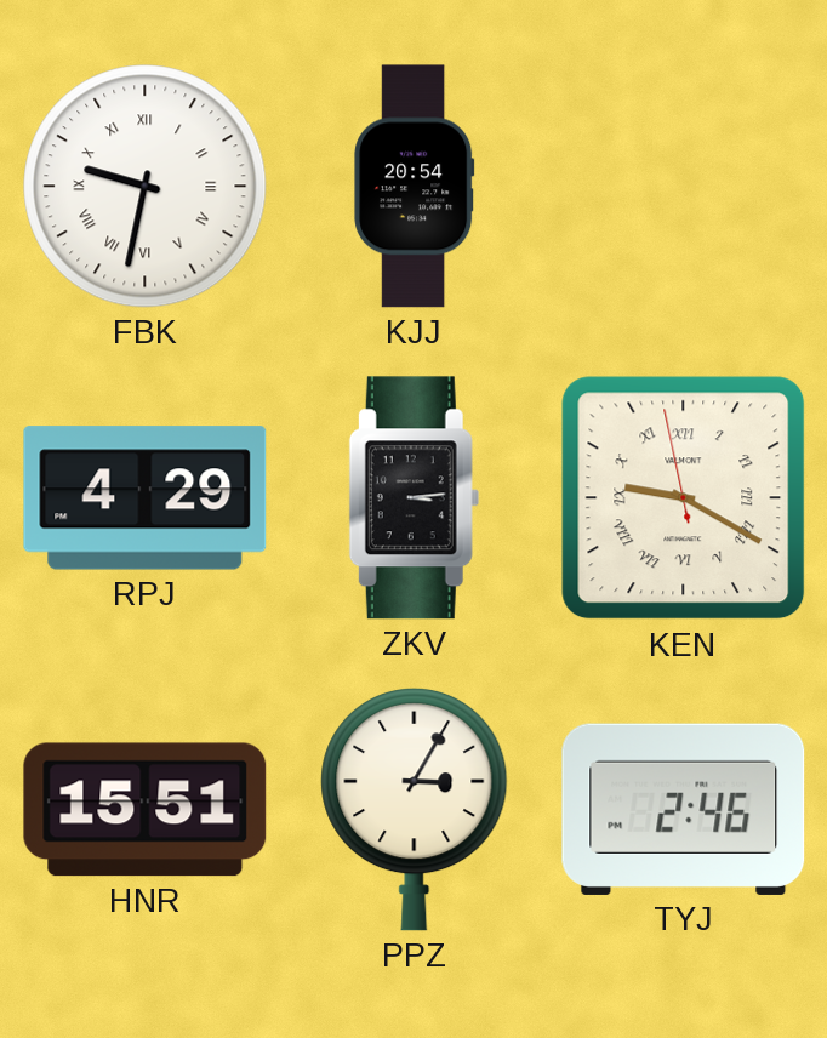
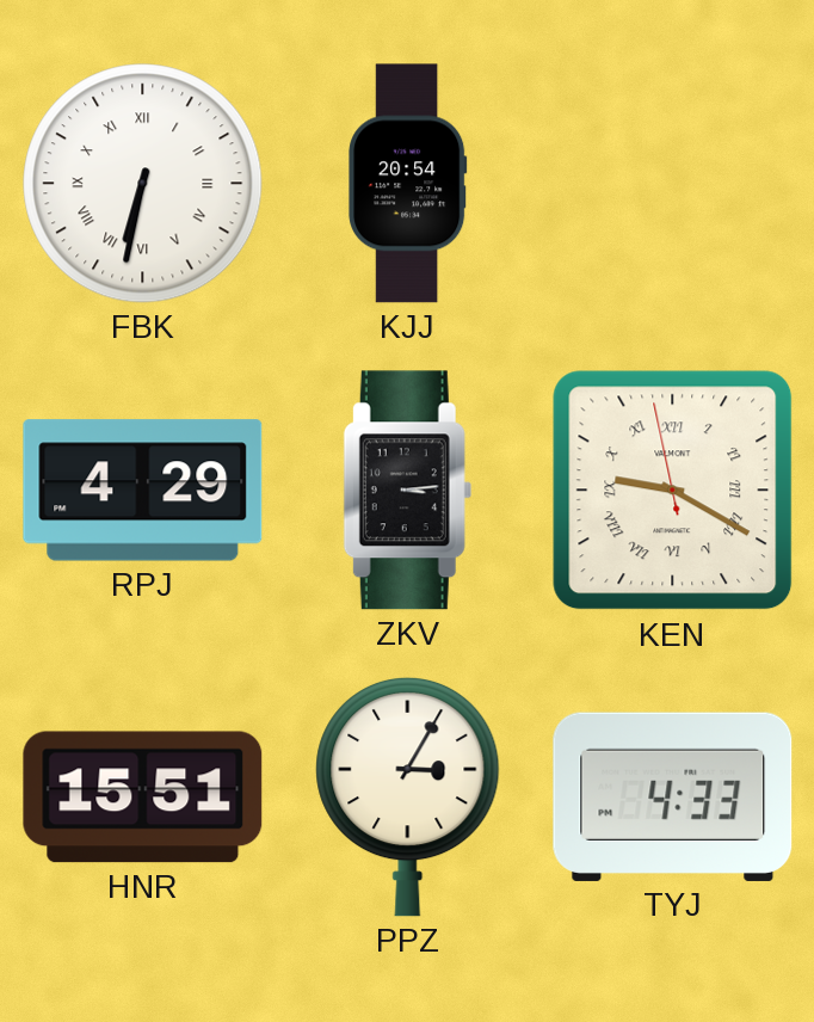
FBK: 9:32 -> 6:32 (143, 184)
TYJ: 2:46 -> 4:33 (673, 796)
